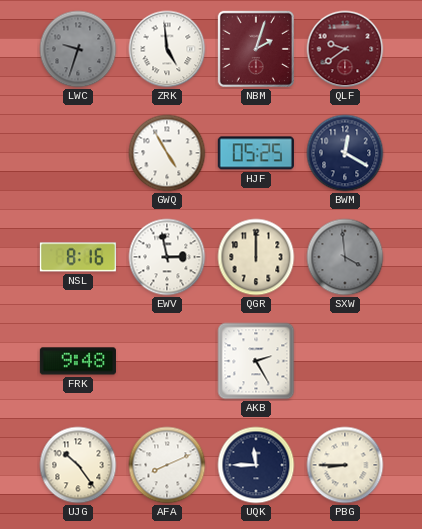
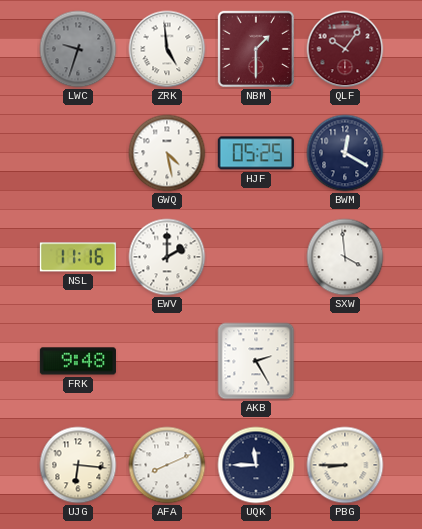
NBM: 2:03 -> 1:30 (256, 49)
QLF: 9:39 -> 10:06 (345, 49)
GWQ: 4:55 -> 4:28 (167, 153)
NSL: 8:16 -> 11:16 (78, 257)
EWV: 2:58 -> 2:00 (167, 257)
QGR: 12:00 -> none (256, 257)
SXW dial: grey -> white (345, 257)
UJG: 10:24 -> 6:16 (78, 465)
